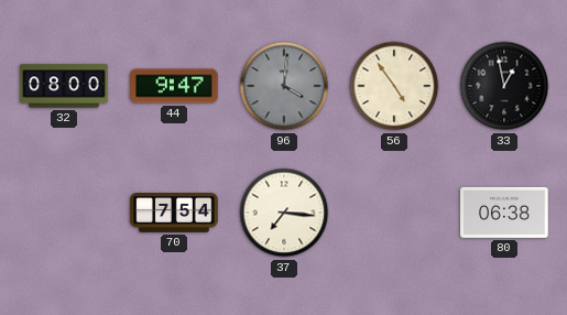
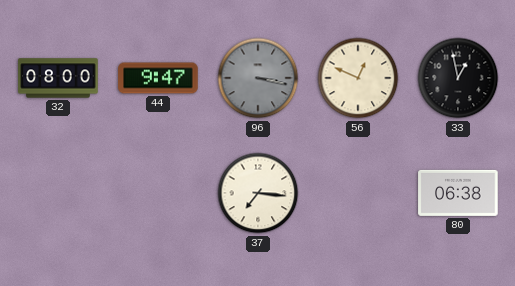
96: 4:01 -> 3:17 (258, 78)
56: 4:54 -> 12:49 (358, 78)
70: 7:54 -> none (174, 214)
